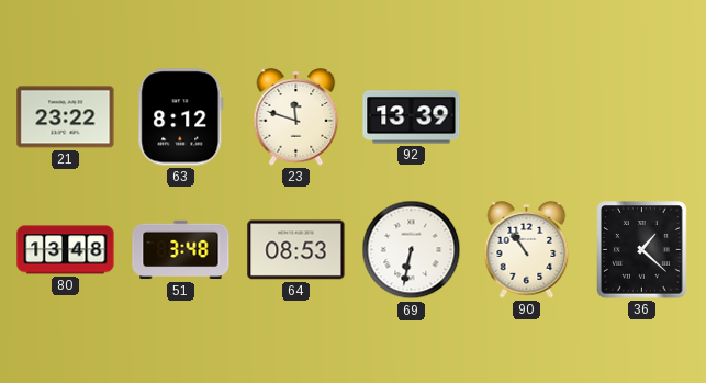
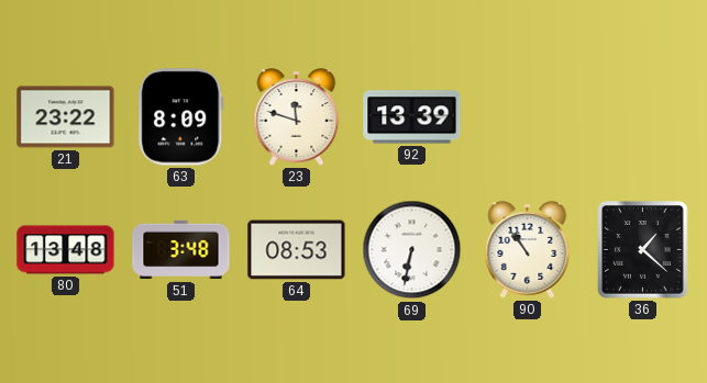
63: 8:12 -> 8:09 (181, 117)
